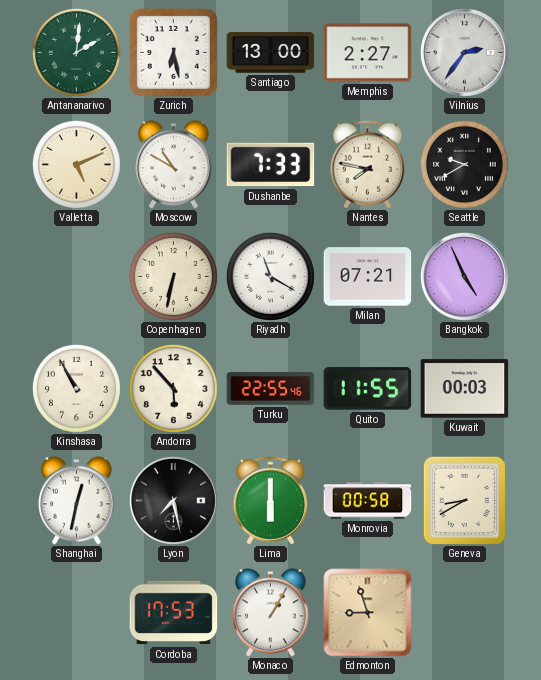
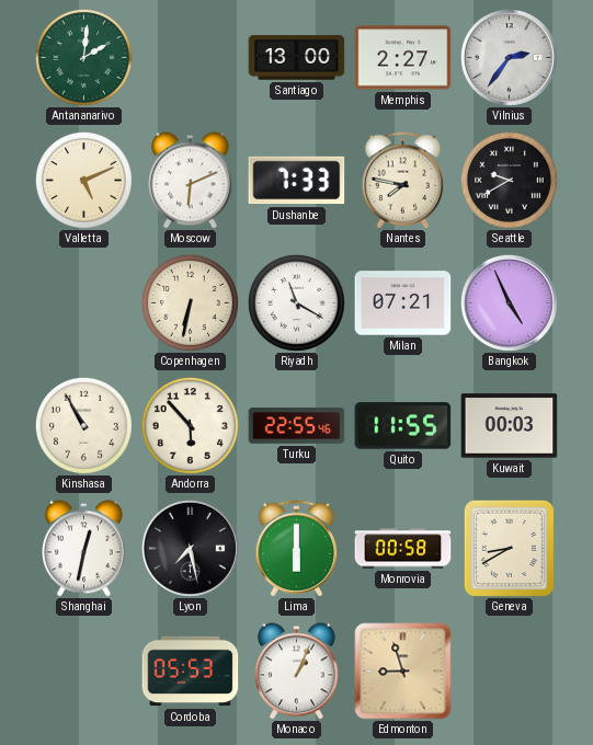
Zurich: 6:28 -> none (173, 52)
Moscow: 10:50 -> 6:11 (191, 181)
Cordoba: 17:53 -> 05:53 (191, 672)
Monaco: 1:05 -> 1:04 (297, 672)
